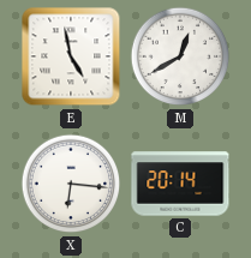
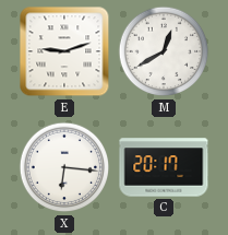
E: 4:58 -> 9:12 (64, 51)
C: 20:14 -> 20:17 (164, 167)
